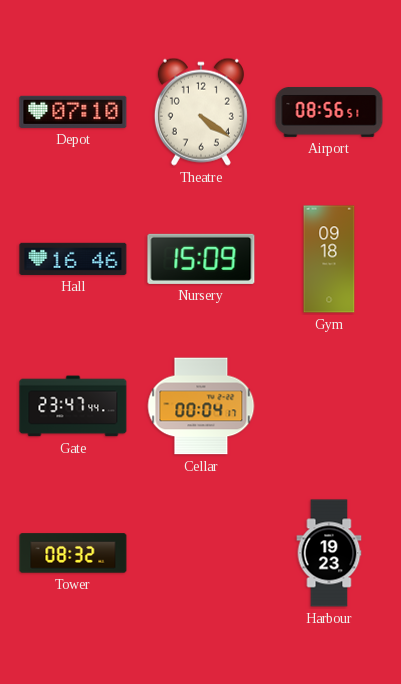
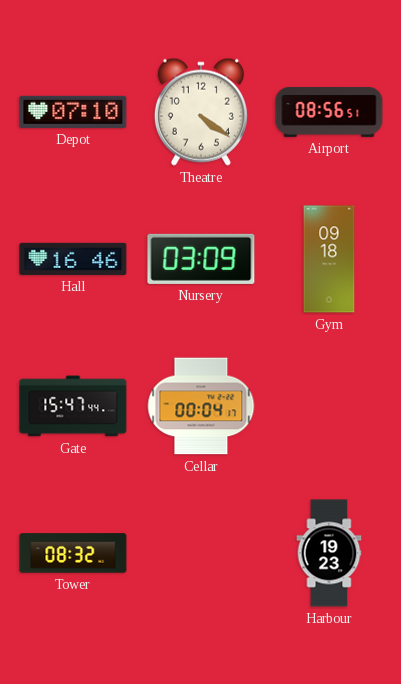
Nursery: 15:09 -> 03:09 (201, 259)
Gate: 23:47 -> 15:47 (73, 406)
